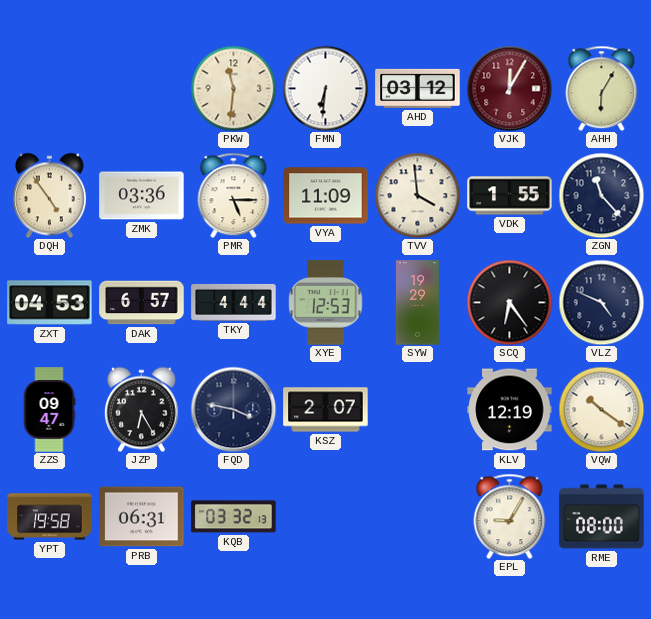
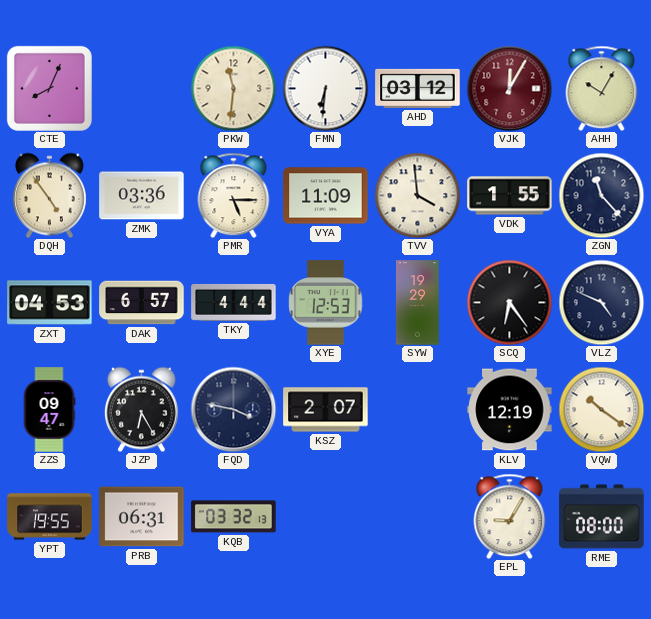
CTE: none -> 8:04 (49, 88)
AHH: 6:05 -> 10:05 (602, 88)
YPT: 19:58 -> 19:55 (50, 517)
